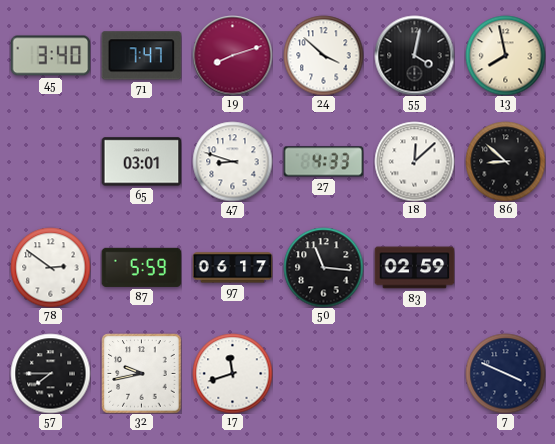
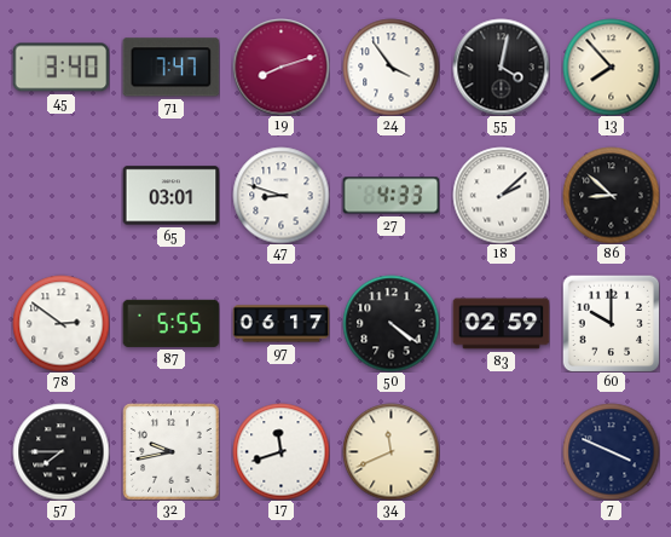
24: 3:52 -> 3:54 (391, 67)
13: 7:58 -> 7:53 (611, 67)
18: 12:08 -> 2:08 (501, 195)
87: 5:59 -> 5:55 (170, 323)
50: 11:16 -> 4:21 (391, 323)
60: none -> 10:00 (611, 323)
34: none -> 11:41 (391, 451)
